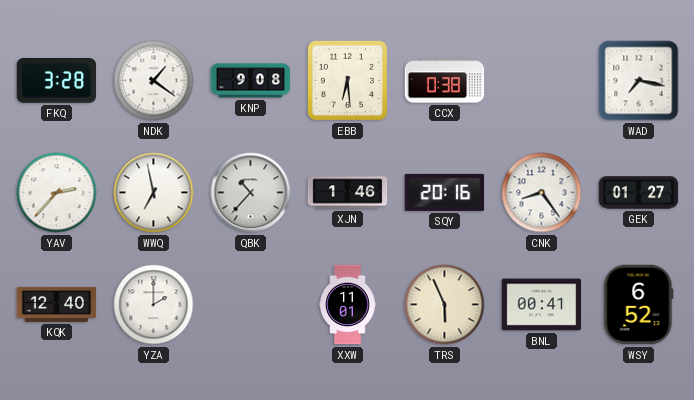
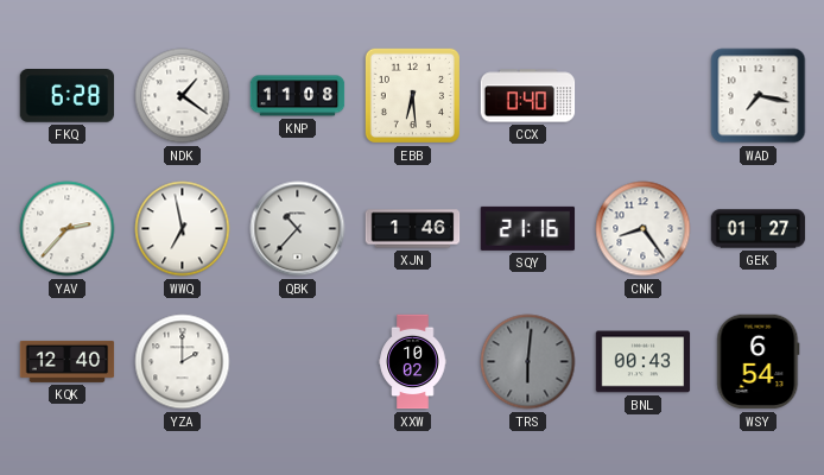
FKQ: 3:28 -> 6:28 (68, 96)
KNP: 9:08 -> 11:08 (298, 96)
CCX: 0:38 -> 0:40 (528, 96)
SQY: 20:16 -> 21:16 (528, 228)
XXW: 11:01 -> 10:02 (413, 362)
TRS: 5:56 -> 6:01 (528, 362)
TRS dial: cream -> grey (528, 362)
BNL: 00:41 -> 00:43 (644, 362)
WSY: 6:52 -> 6:54 (759, 362)
